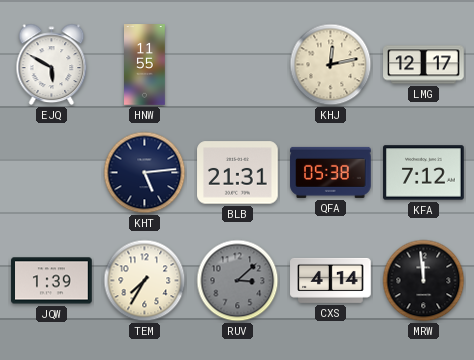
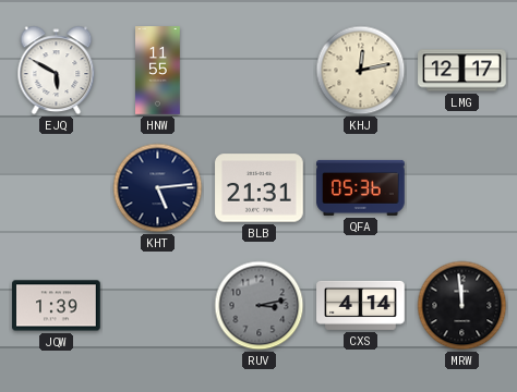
QFA: 05:38 -> 05:36 (361, 187)
KFA: 7:12 -> none (424, 173)
TEM: 7:35 -> none (145, 281)
RUV: 3:08 -> 3:13 (260, 306)
